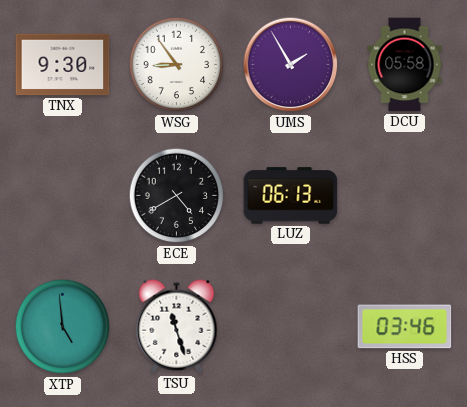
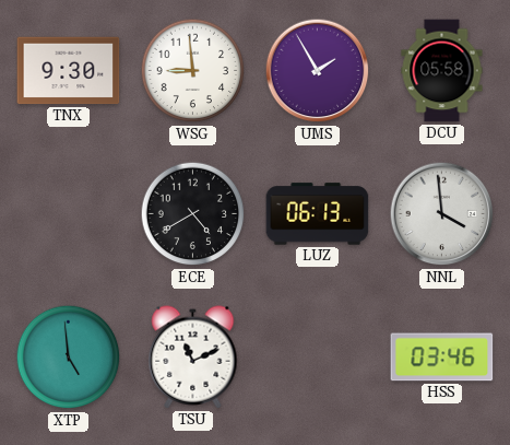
WSG: 8:54 -> 8:59 (193, 71)
NNL: none -> 3:59 (442, 214)
TSU: 11:27 -> 11:11 (193, 358)
